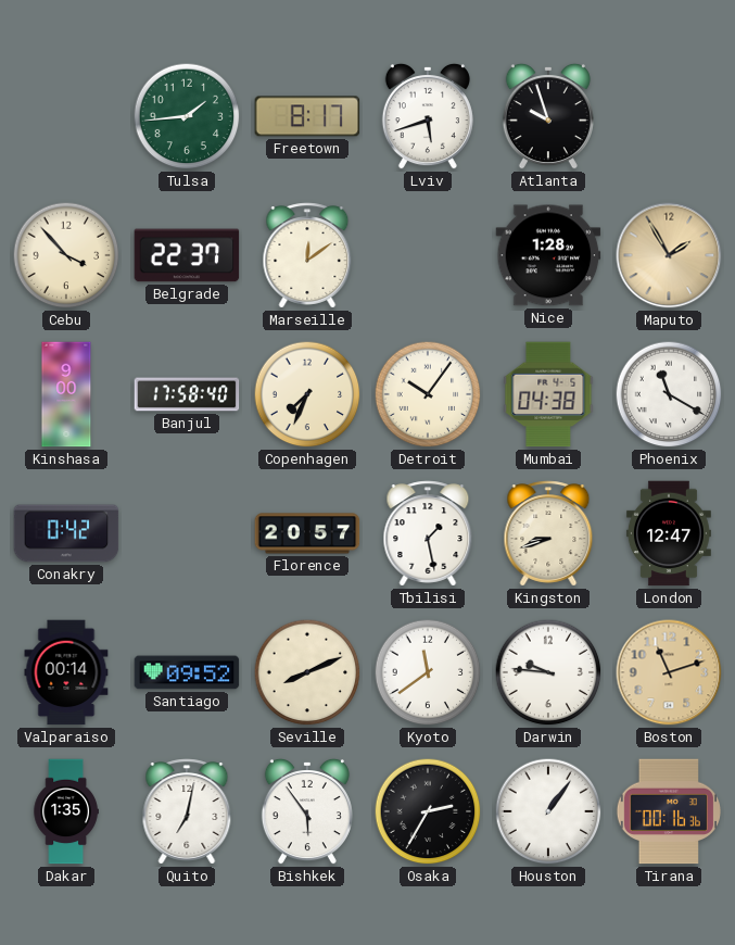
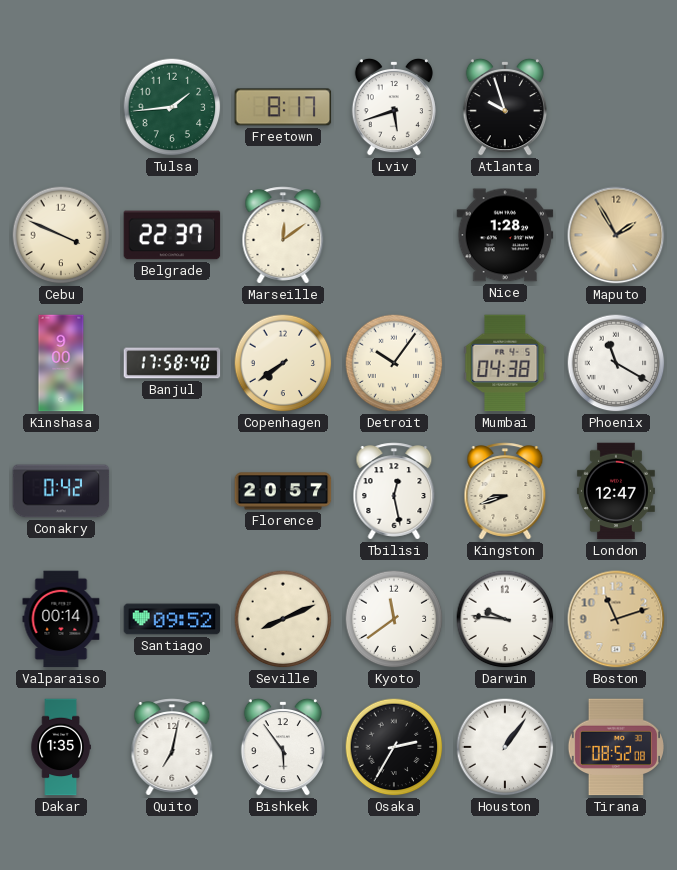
Cebu: 3:53 -> 3:49 (61, 235)
Copenhagen: 7:34 -> 7:39 (283, 363)
Tbilisi: 1:28 -> 12:28 (394, 491)
Tirana: 00:16 -> 08:52 (615, 747)
